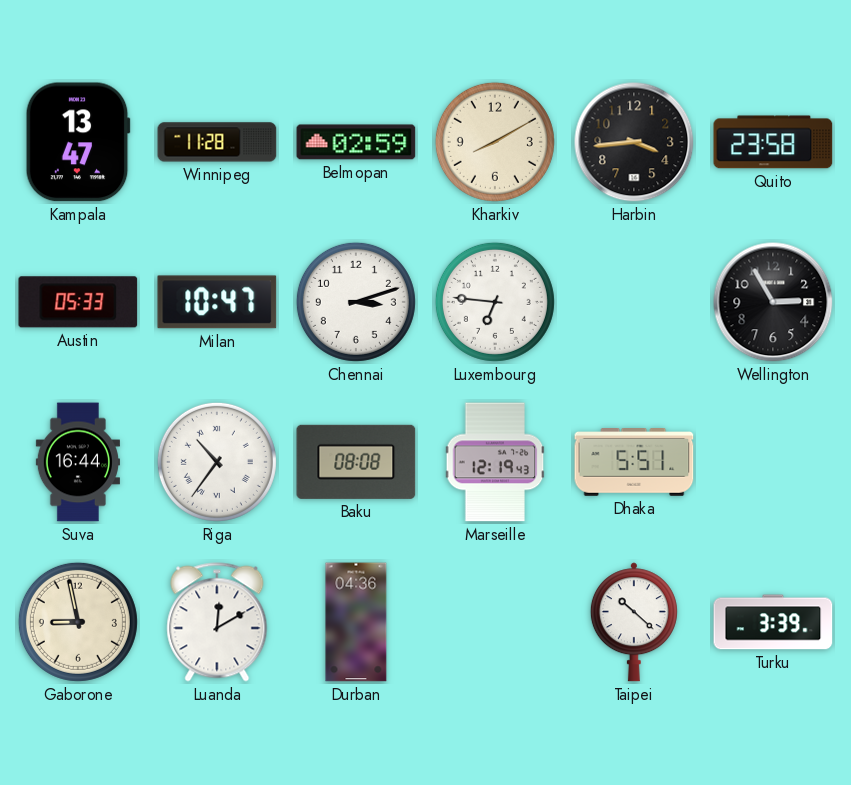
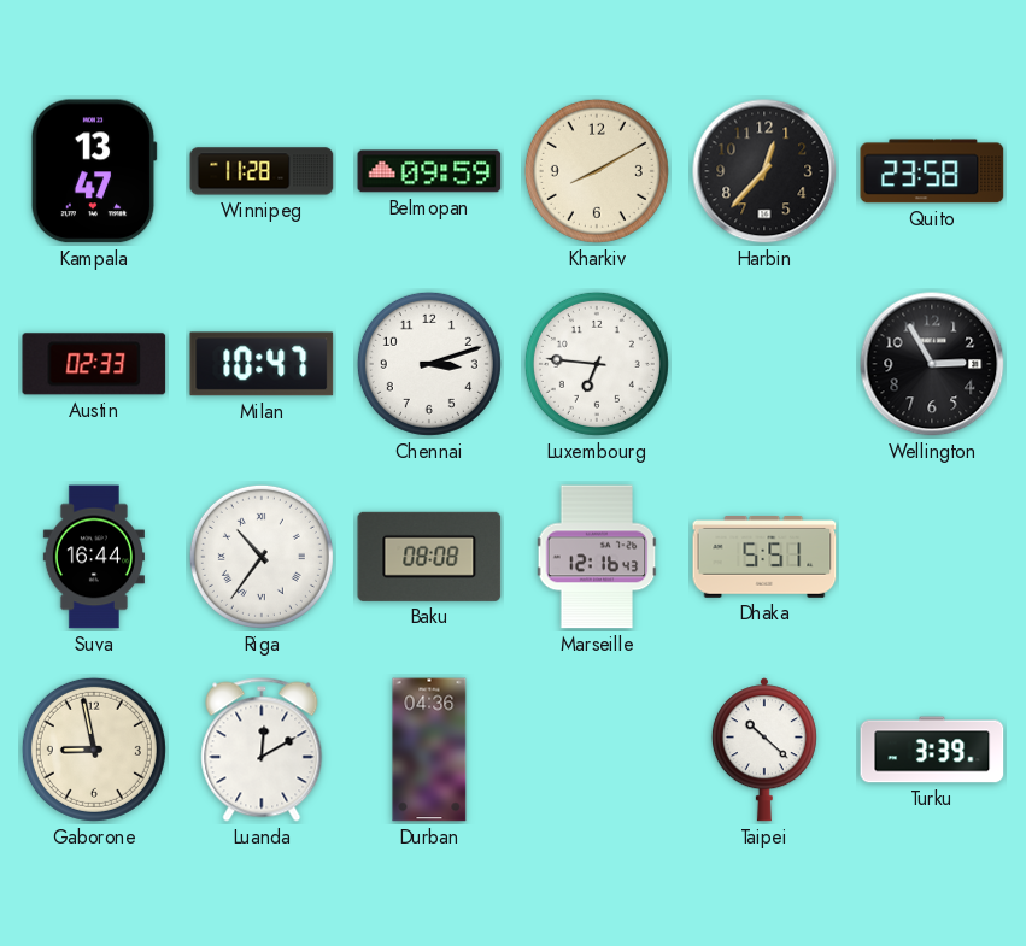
Belmopan: 02:59 -> 09:59 (429, 171)
Harbin: 3:44 -> 12:37 (764, 171)
Austin: 05:33 -> 02:33 (94, 364)
Marseille: 12:19 -> 12:16 (597, 557)
